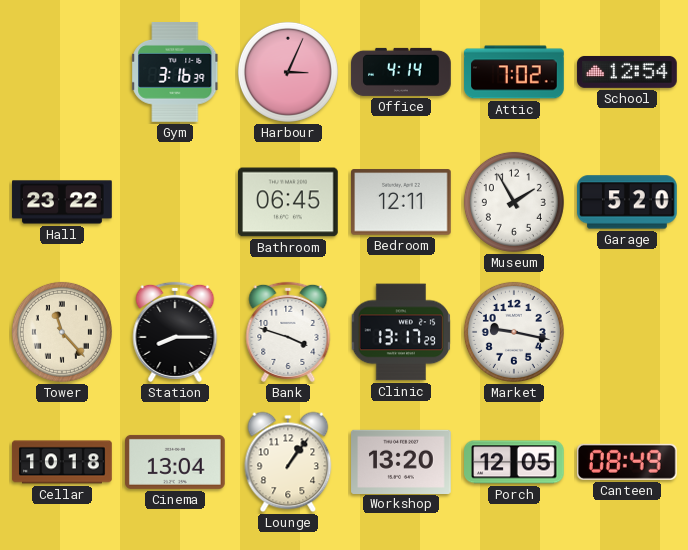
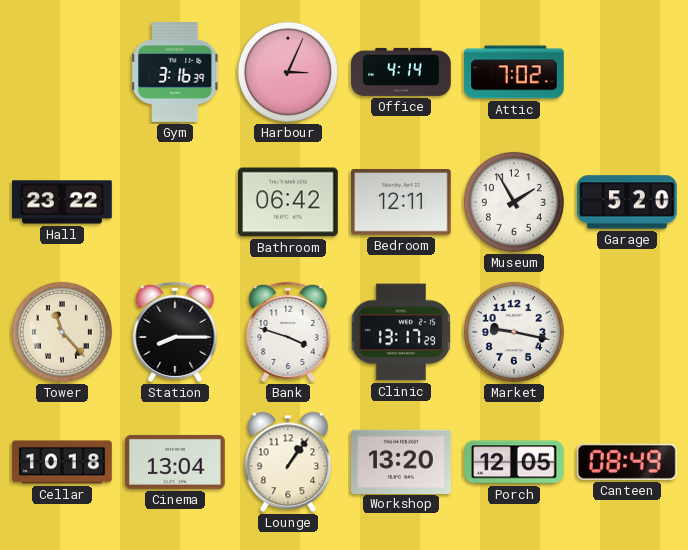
School: 12:54 -> none (627, 72)
Bathroom: 06:45 -> 06:42 (289, 202)
